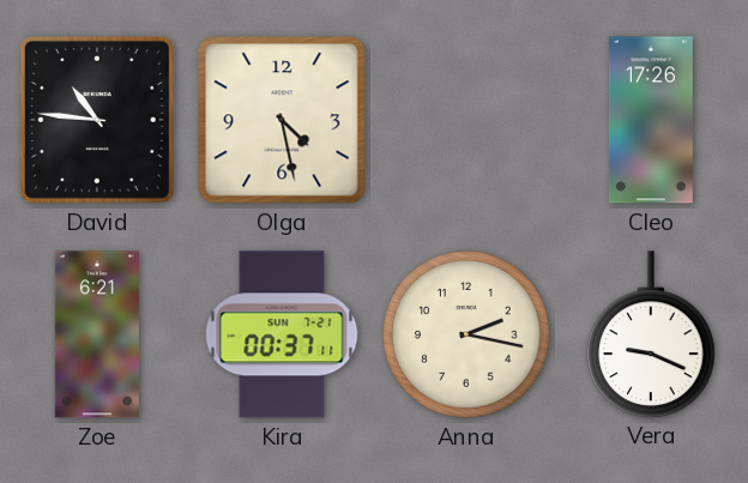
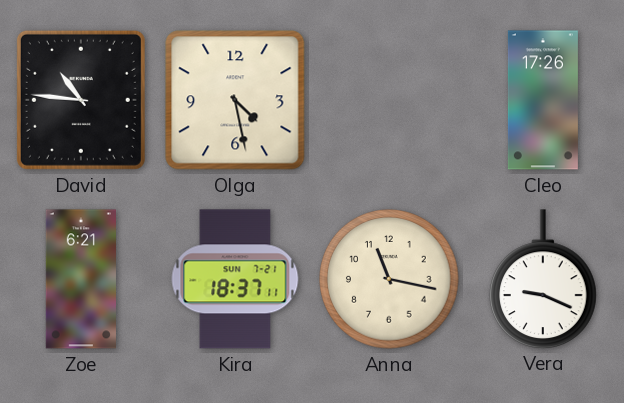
Kira: 00:37 -> 18:37 (235, 279)
Anna: 2:17 -> 11:17 (389, 279)
